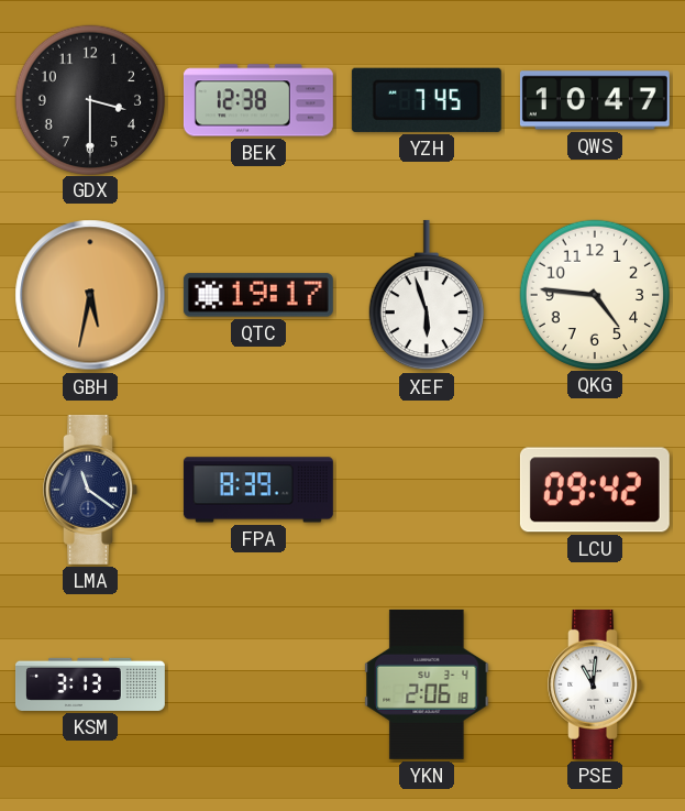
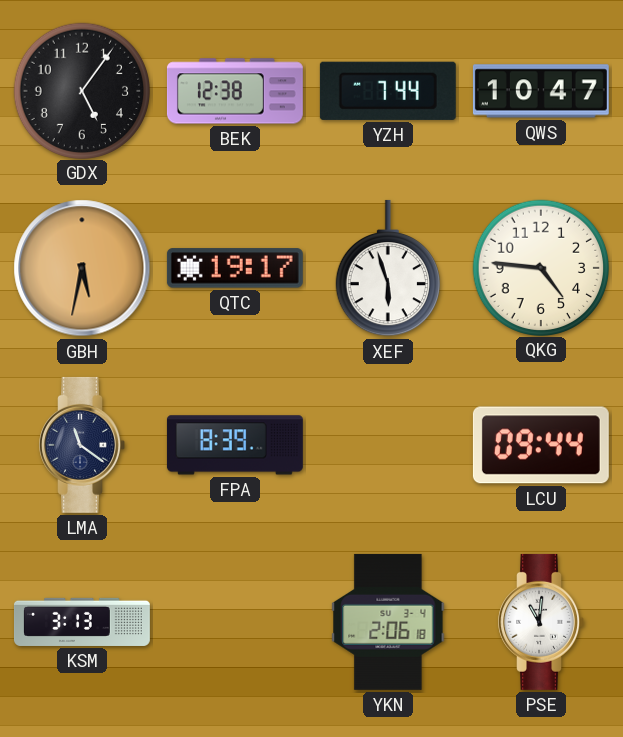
GDX: 3:30 -> 5:06 (81, 90)
YZH: 7:45 -> 7:44 (388, 91)
LCU: 09:42 -> 09:44 (541, 445)
